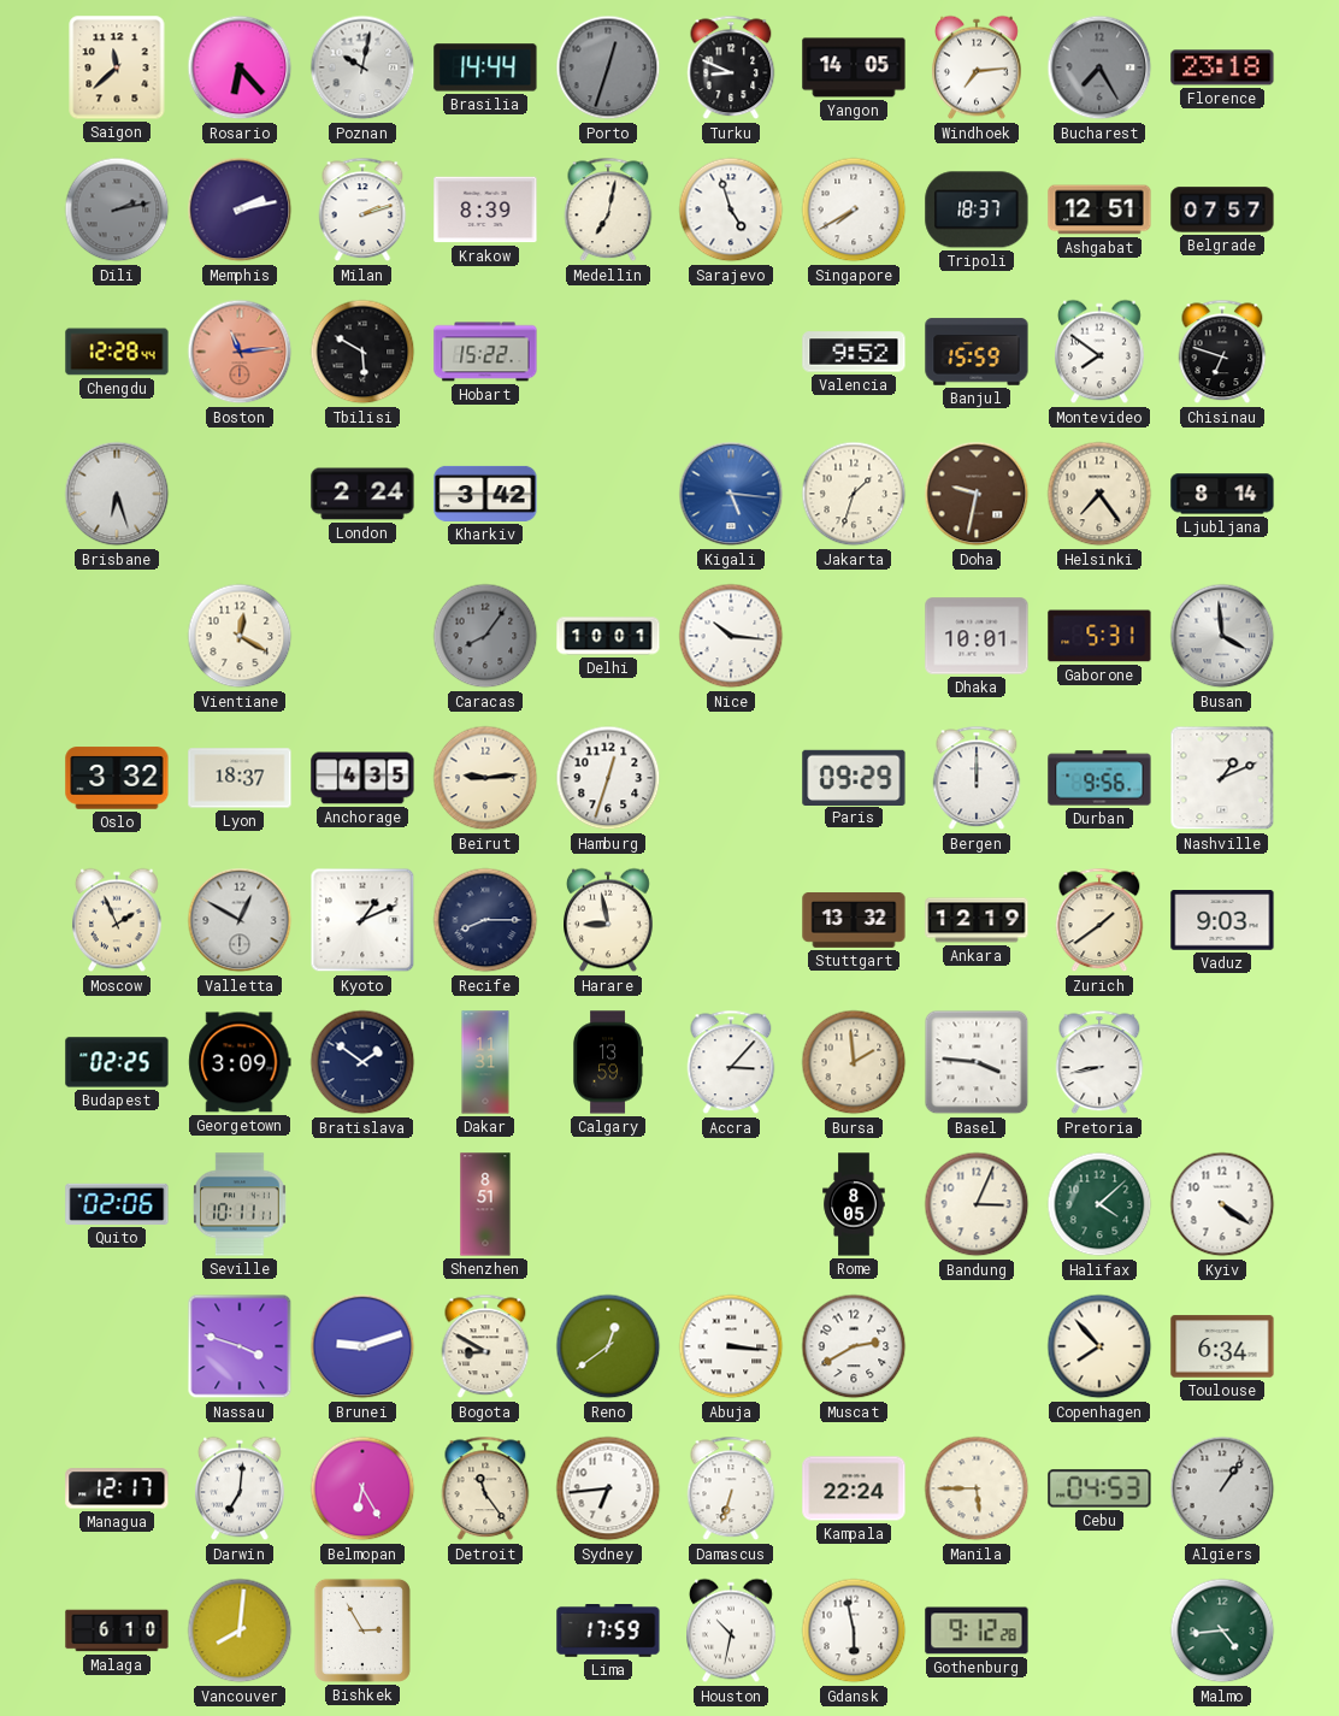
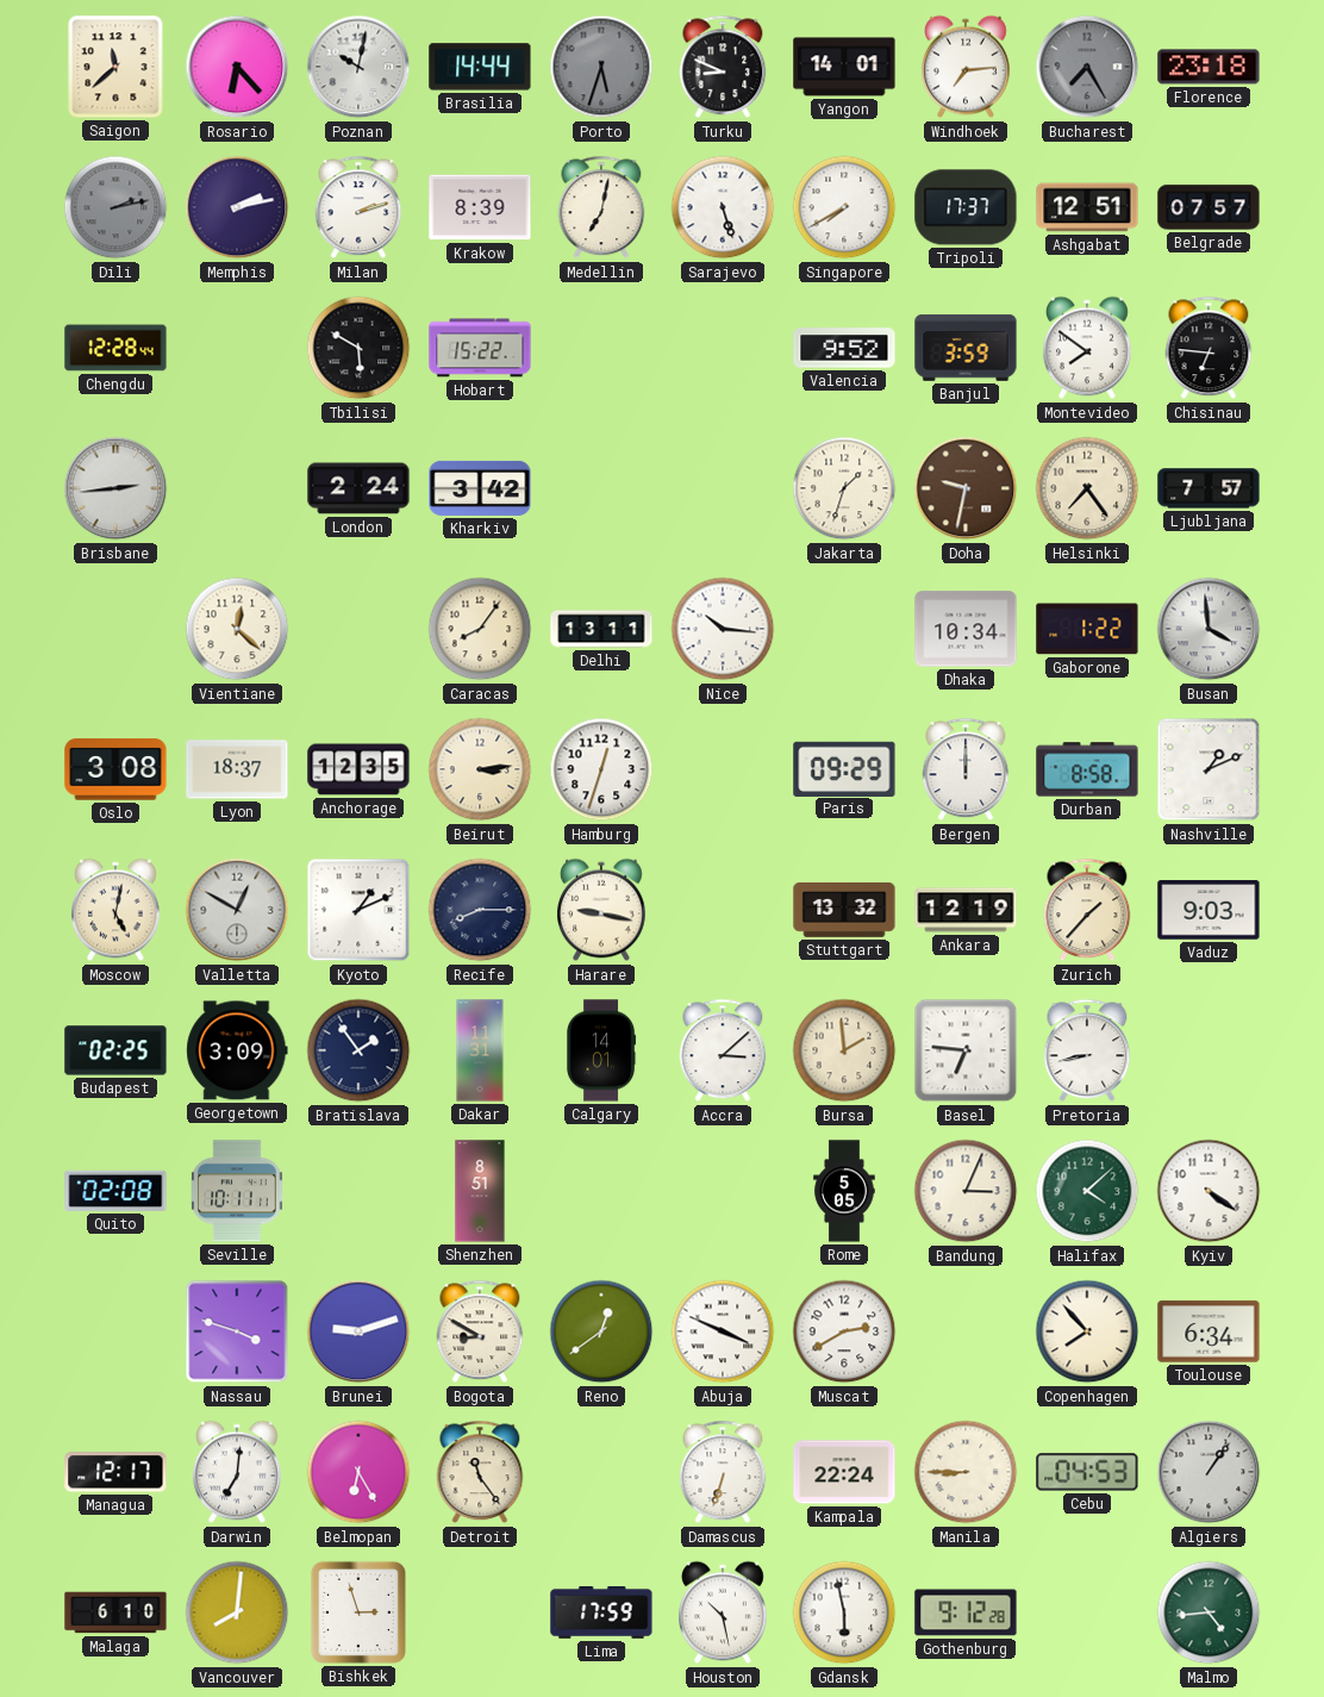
Porto: 12:33 -> 5:33 (601, 67)
Yangon: 14:05 -> 14:01 (844, 67)
Sarajevo: 4:57 -> 5:27 (723, 207)
Tripoli: 18:37 -> 17:37 (966, 207)
Boston: 11:14 -> none (240, 352)
Banjul: 15:59 -> 3:59 (966, 348)
Chisinau: 6:48 -> 6:46 (1209, 348)
Brisbane: 6:27 -> 2:44 (115, 488)
Kigali: 5:16 -> none (731, 494)
Ljubljana: 8:14 -> 7:57 (1209, 488)
Vientiane: 12:20 -> 12:22 (237, 629)
Caracas dial: grey -> cream (480, 629)
Delhi: 10:01 -> 13:11 (601, 629)
Dhaka: 10:01 -> 10:34 (966, 629)
Gaborone: 5:31 -> 1:22 (1087, 629)
Oslo: 3:32 -> 3:08 (115, 769)
Anchorage: 4:35 -> 12:35 (358, 769)
Beirut: 9:14 -> 3:14 (480, 769)
Durban: 9:56 -> 8:58 (1087, 769)
Moscow: 1:56 -> 5:02 (117, 910)
Harare: 8:58 -> 9:17 (602, 910)
Zurich: 1:39 -> 1:37 (1087, 910)
Bratislava: 1:51 -> 1:54 (358, 1050)
Calgary: 13:59 -> 14:01 (602, 1050)
Accra: 3:07 -> 3:08 (723, 1050)
Basel: 3:46 -> 6:46 (966, 1050)
Quito: 02:06 -> 02:08 (115, 1191)
Rome: 8:05 -> 5:05 (844, 1191)
Abuja: 3:16 -> 3:49 (723, 1331)
Sydney: 6:44 -> none (608, 1488)
Manila: 5:45 -> 8:45 (966, 1472)
Bishkek: 2:55 -> 2:57 (358, 1612)
Houston: 10:32 -> 10:28 (724, 1612)
